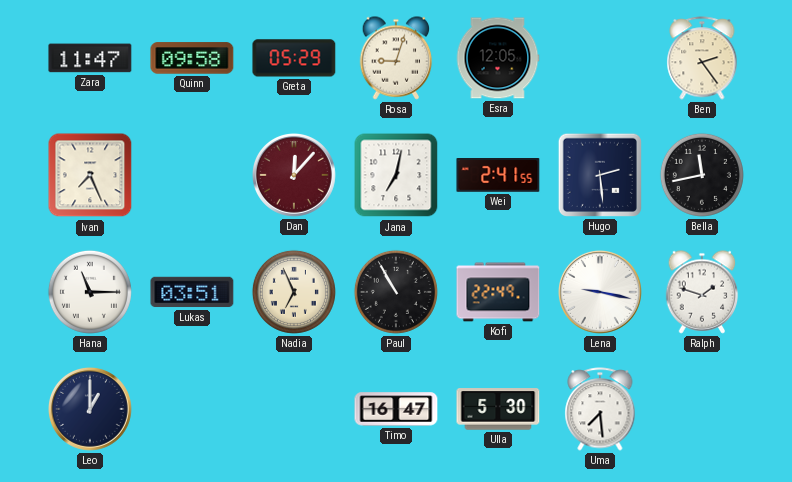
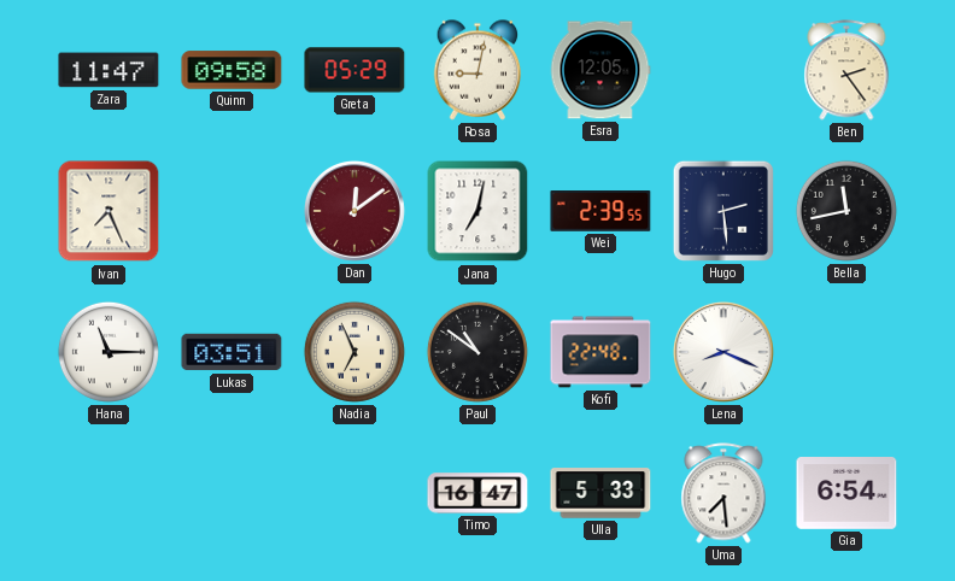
Rosa: 9:03 -> 9:02 (478, 70)
Dan: 12:07 -> 12:09 (355, 211)
Wei: 2:41 -> 2:39 (600, 212)
Paul: 10:55 -> 10:51 (478, 352)
Kofi: 22:49 -> 22:48 (600, 352)
Lena: 9:17 -> 8:19 (723, 352)
Ralph: 1:48 -> none (702, 292)
Leo: 1:00 -> none (90, 409)
Ulla: 5:30 -> 5:33 (600, 493)
Gia: none -> 6:54 (846, 494)
